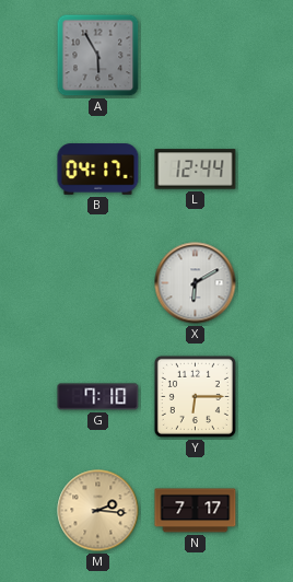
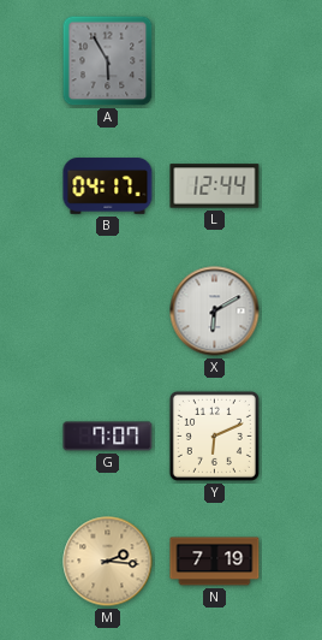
G: 7:10 -> 7:07 (108, 437)
Y: 6:15 -> 6:11 (214, 435)
N: 7:17 -> 7:19 (215, 562)
